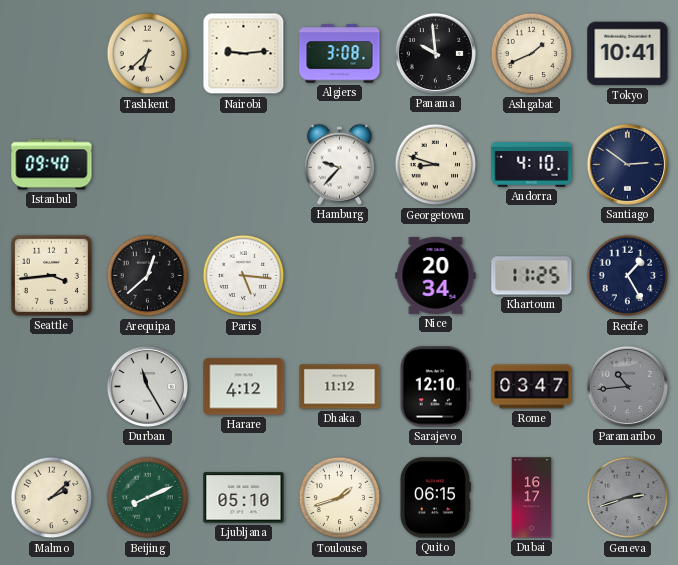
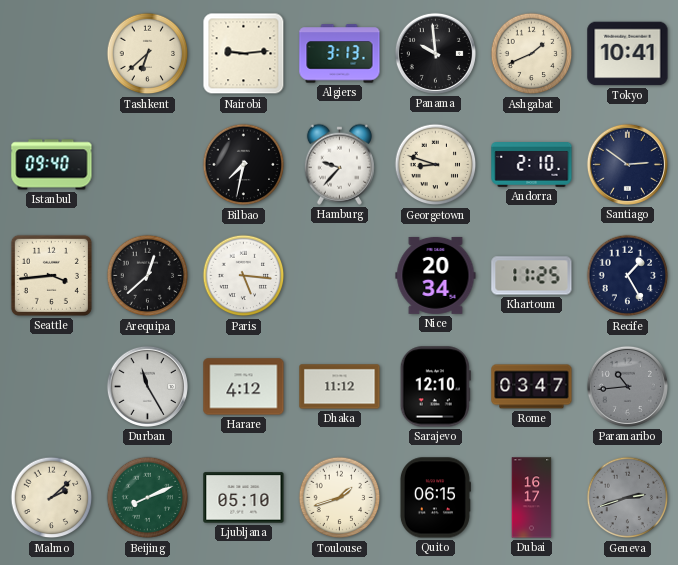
Algiers: 3:08 -> 3:13 (340, 54)
Bilbao: none -> 7:32 (244, 165)
Andorra: 4:10 -> 2:10 (532, 165)
